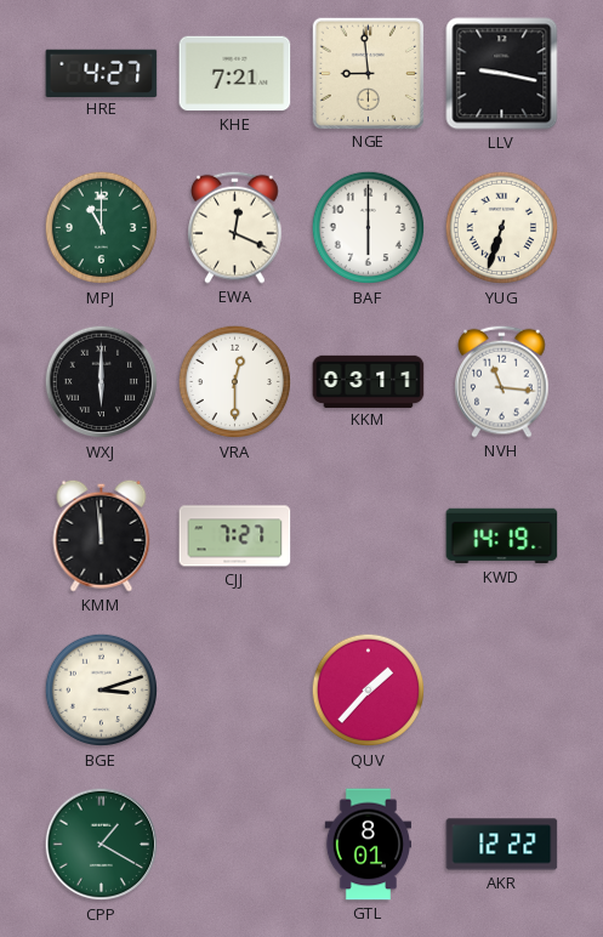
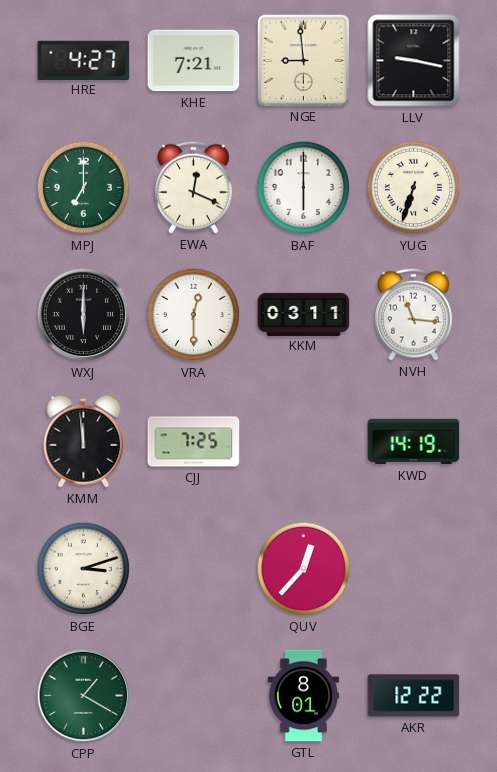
MPJ: 11:00 -> 7:00 (84, 188)
CJJ: 7:27 -> 7:25 (194, 442)
QUV: 1:37 -> 12:37 (304, 569)
